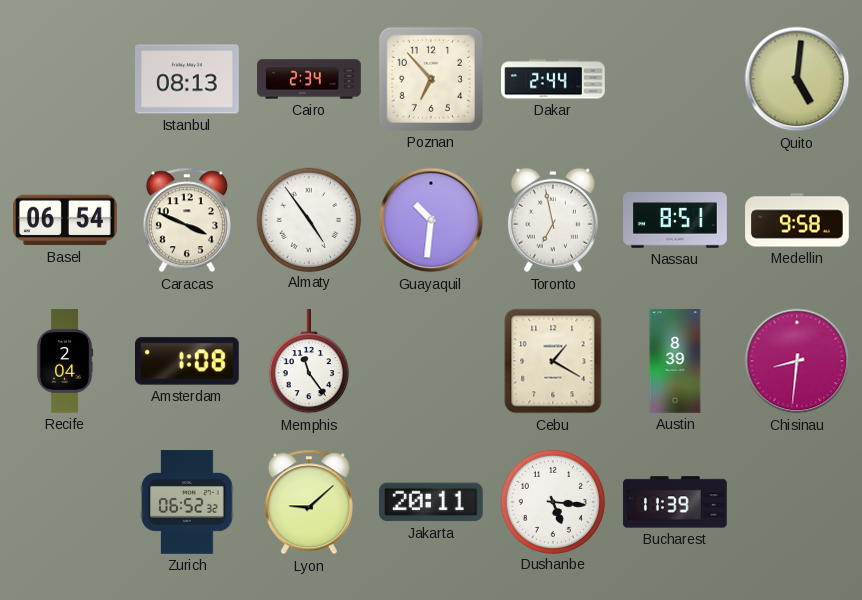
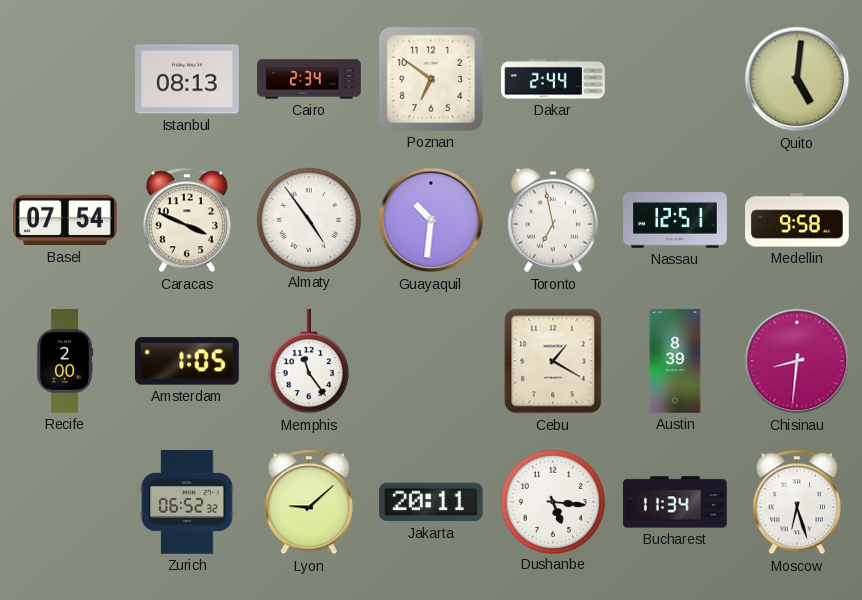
Poznan: 6:53 -> 6:51 (431, 79)
Basel: 06:54 -> 07:54 (66, 220)
Nassau: 8:51 -> 12:51 (675, 220)
Recife: 2:04 -> 2:00 (65, 361)
Amsterdam: 1:08 -> 1:05 (188, 361)
Bucharest: 11:39 -> 11:34 (675, 502)
Moscow: none -> 6:27 (797, 502)
